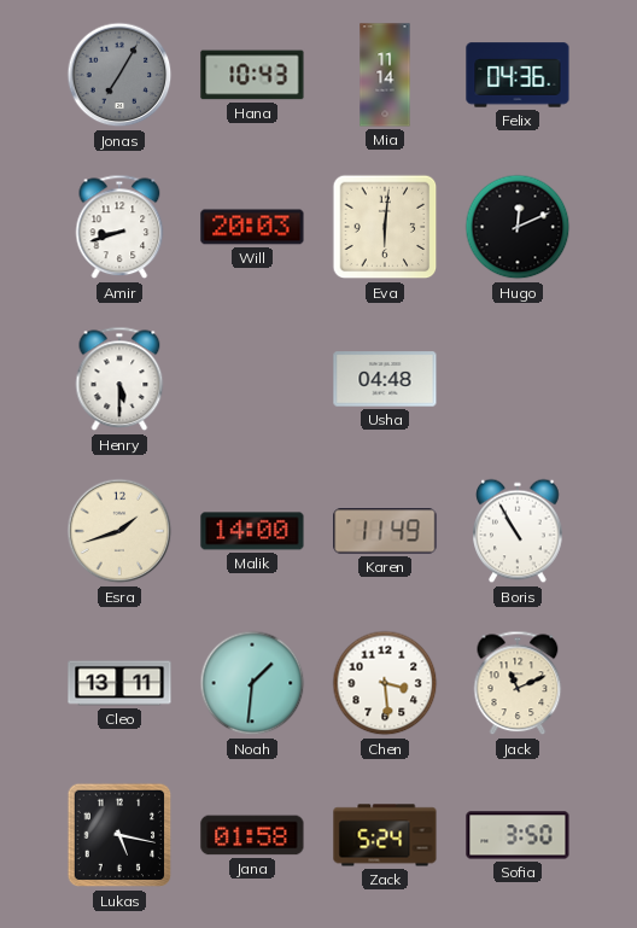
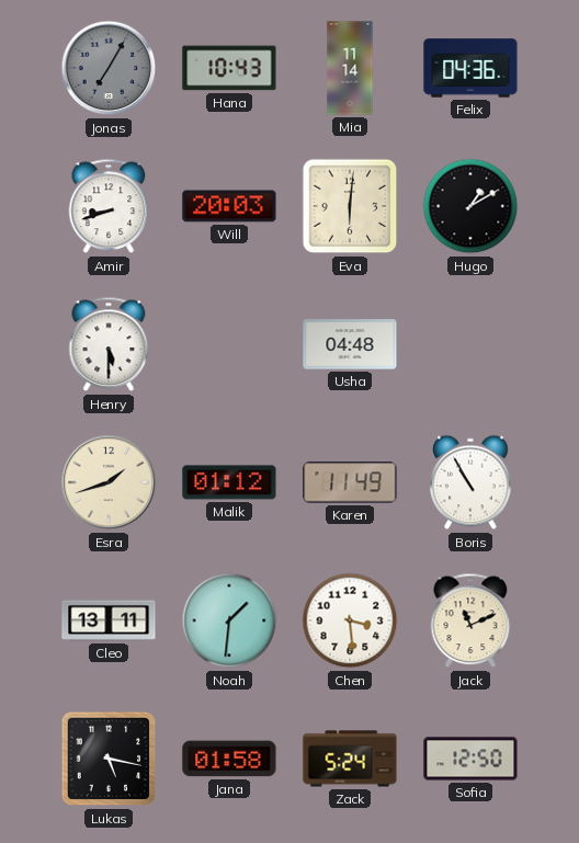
Hugo: 12:11 -> 1:10 (470, 206)
Malik: 14:00 -> 01:12 (229, 482)
Sofia: 3:50 -> 12:50 (470, 759)
